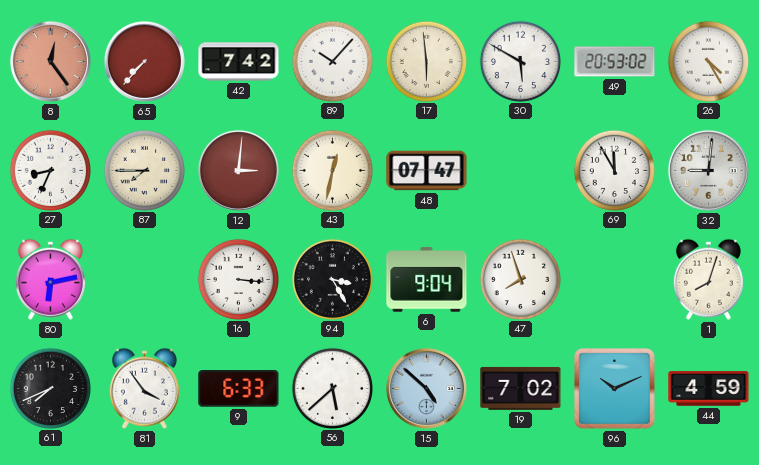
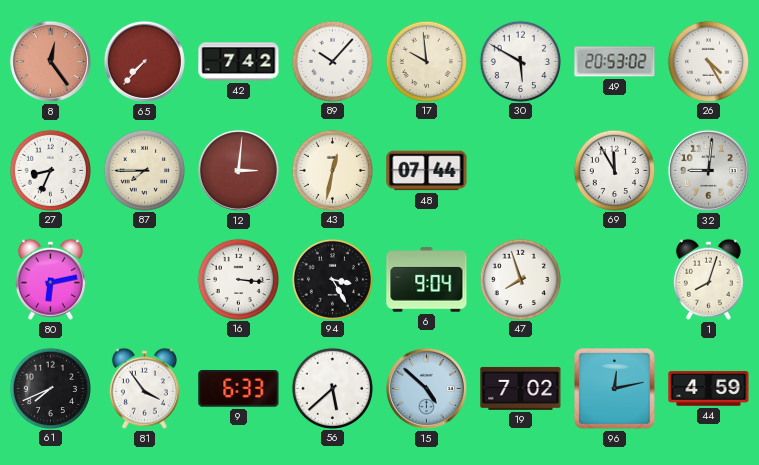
17: 5:59 -> 9:59 (426, 61)
48: 07:47 -> 07:44 (427, 171)
96: 10:11 -> 12:13 (615, 389)
